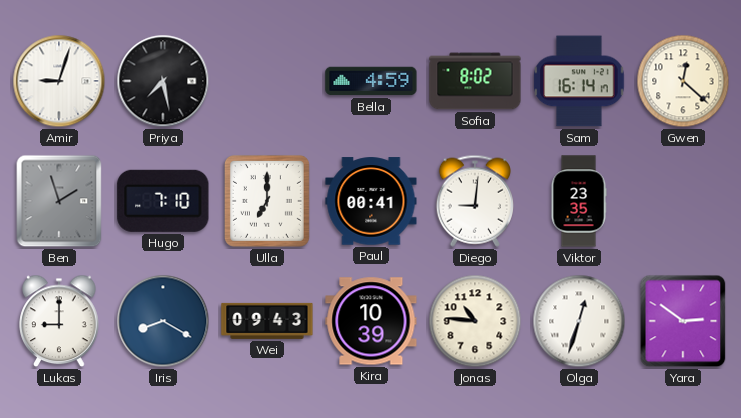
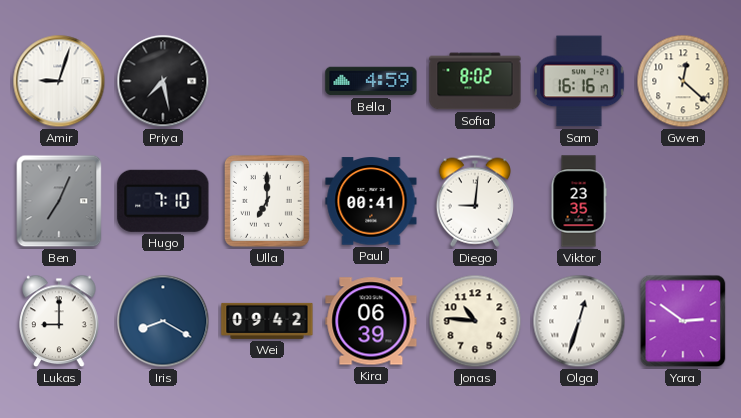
Sam: 16:14 -> 16:16 (579, 81)
Ben: 1:57 -> 7:04 (59, 201)
Wei: 09:43 -> 09:42 (267, 321)
Kira: 10:39 -> 06:39 (371, 321)
